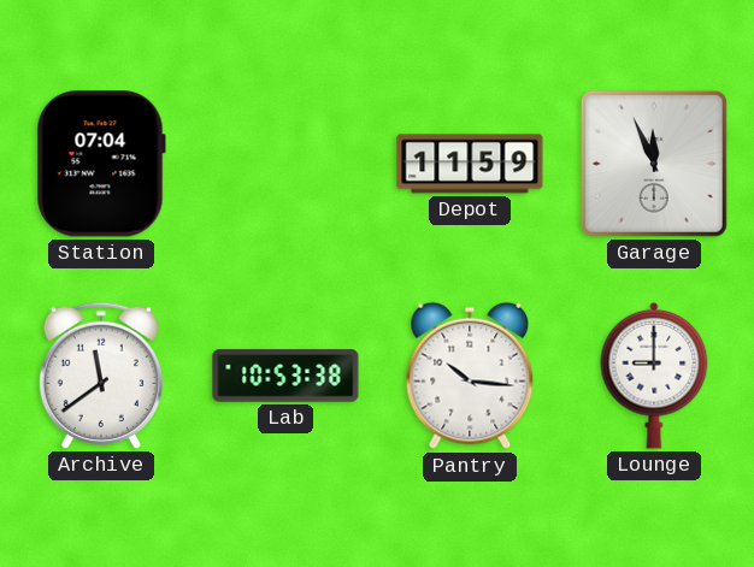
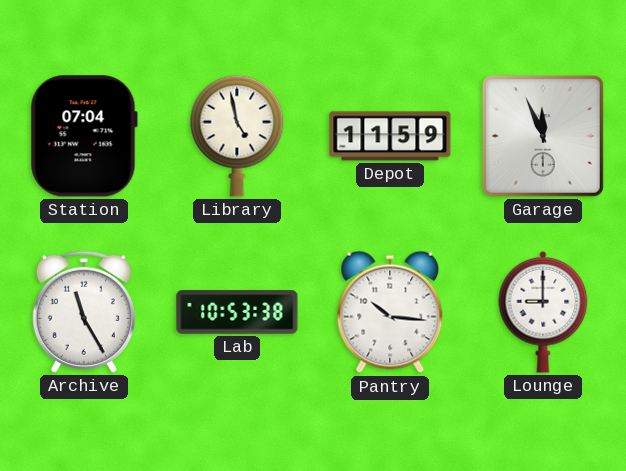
Library: none -> 4:58 (237, 136)
Archive: 11:39 -> 11:25 (84, 312)
